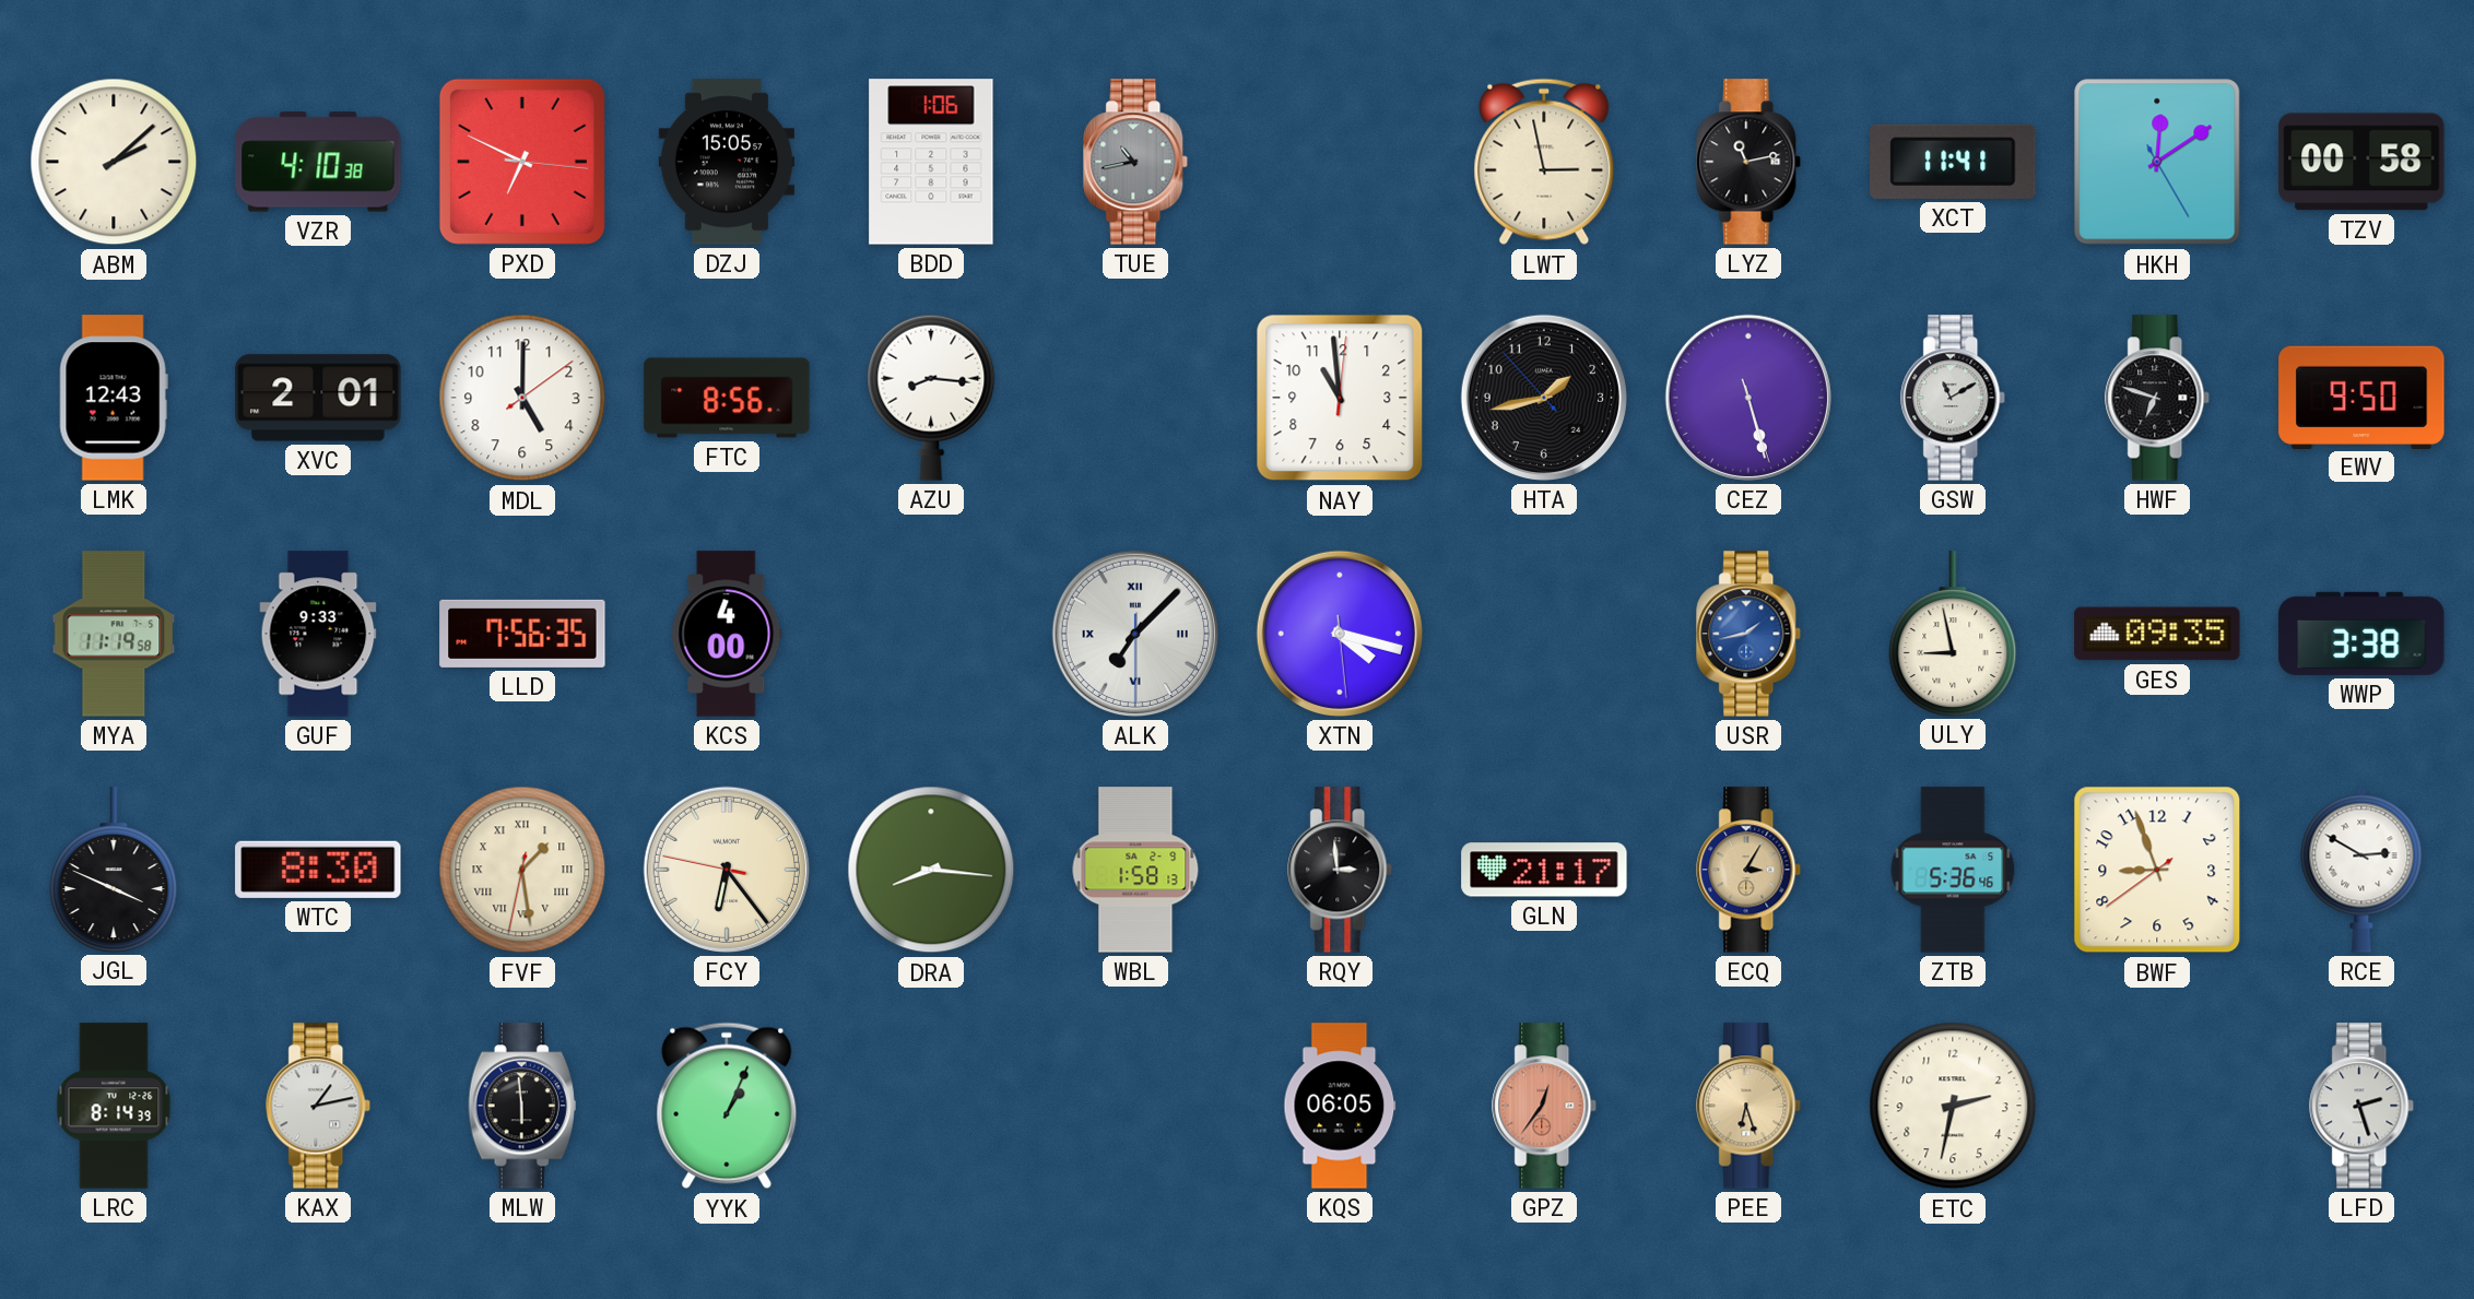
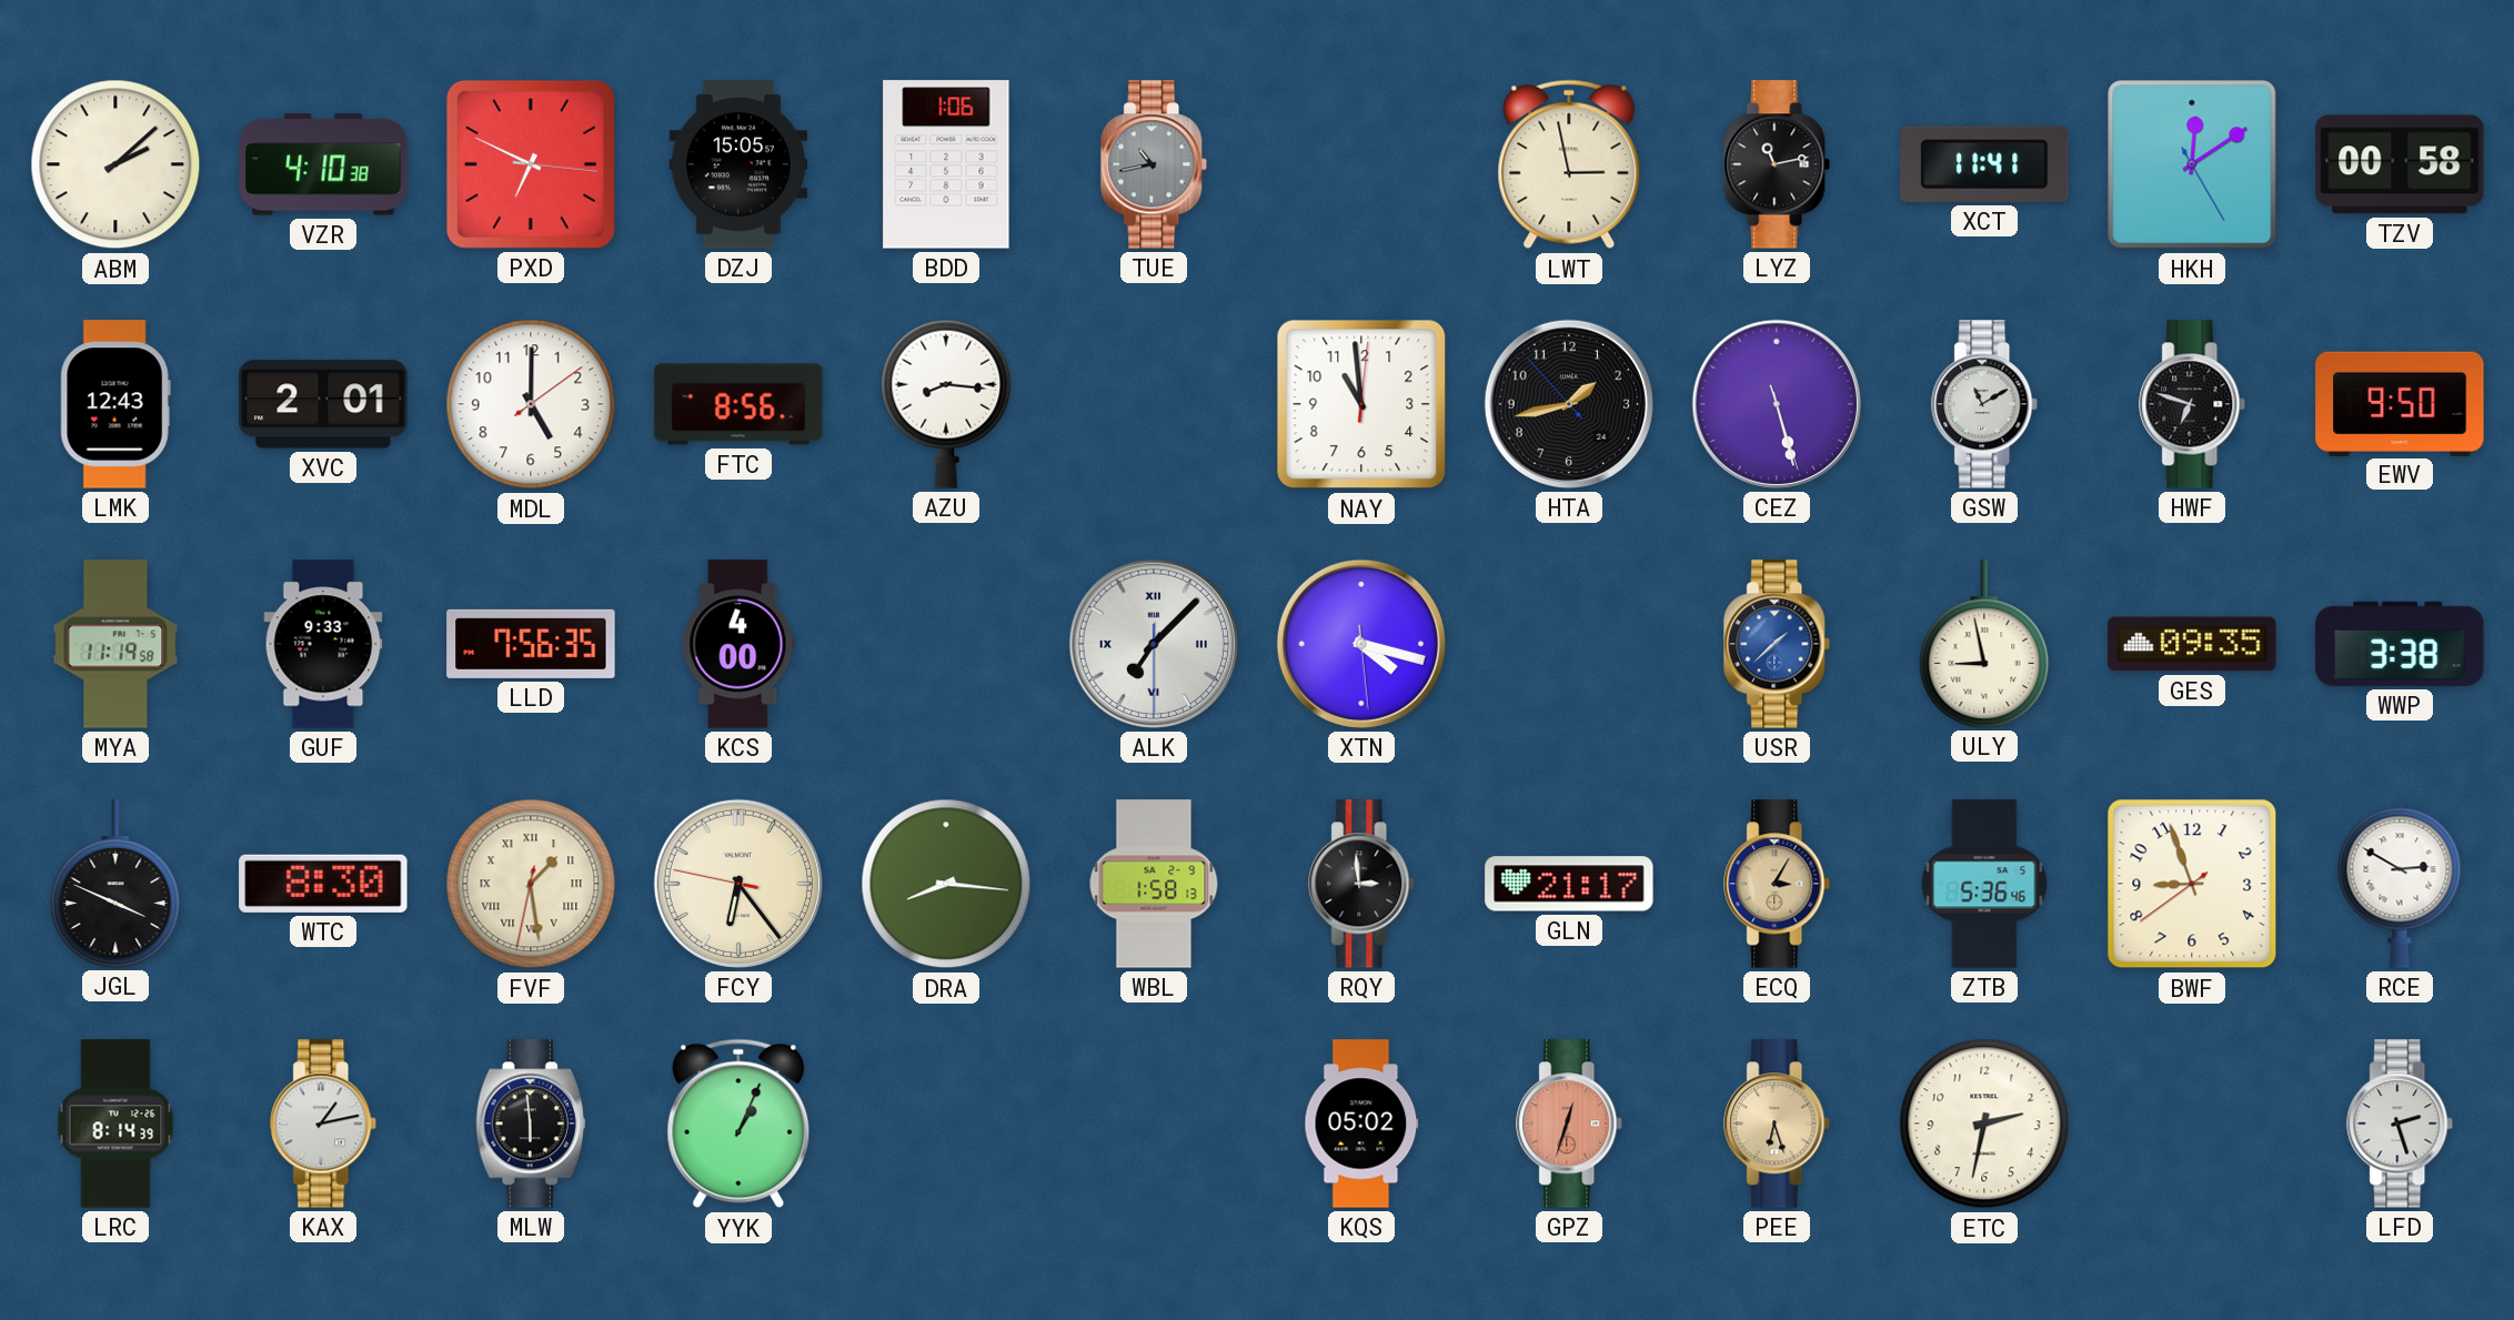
USR: 1:43 -> 1:38 (1778, 644)
KQS: 06:05 -> 05:02 (1361, 1123)
GPZ: 12:36 -> 12:33 (1570, 1123)
